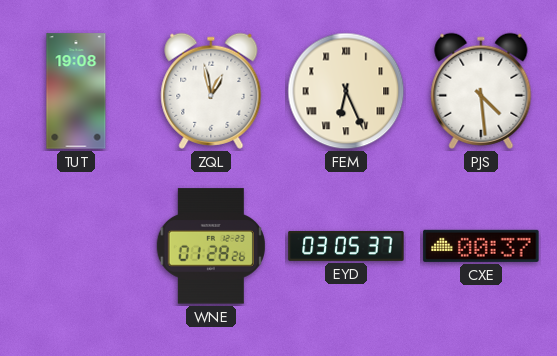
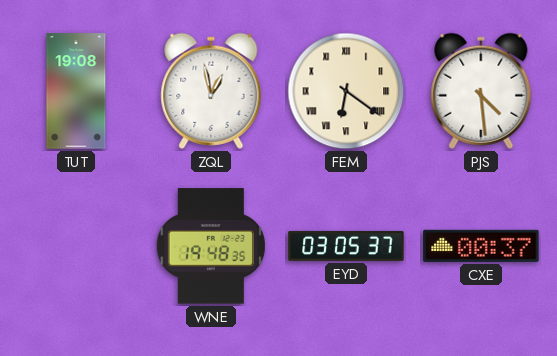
FEM: 6:26 -> 6:21 (346, 91)
WNE: 01:28 -> 19:48 (211, 246)
